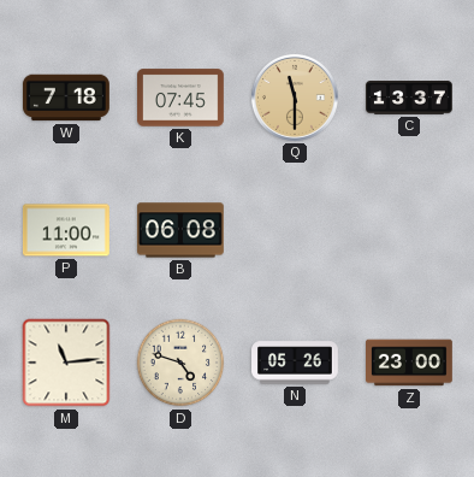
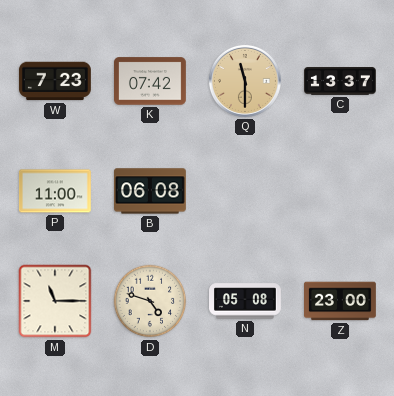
W: 7:18 -> 7:23 (55, 81)
K: 07:45 -> 07:42 (151, 81)
M: 11:14 -> 11:15 (55, 301)
N: 05:26 -> 05:08 (246, 301)
